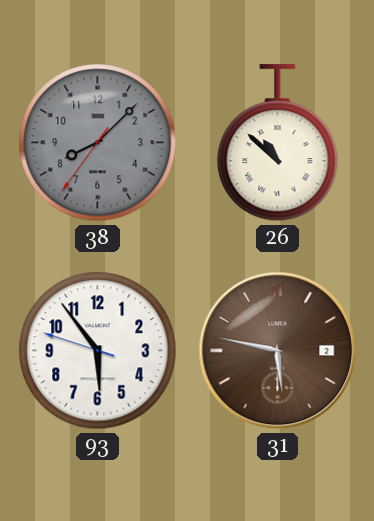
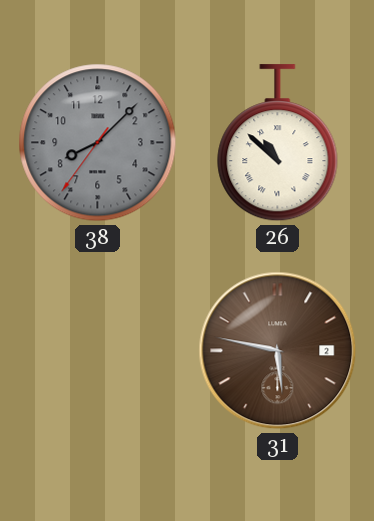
93: 5:53 -> none (98, 351)
